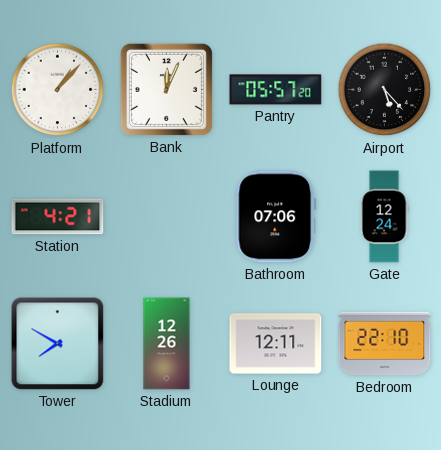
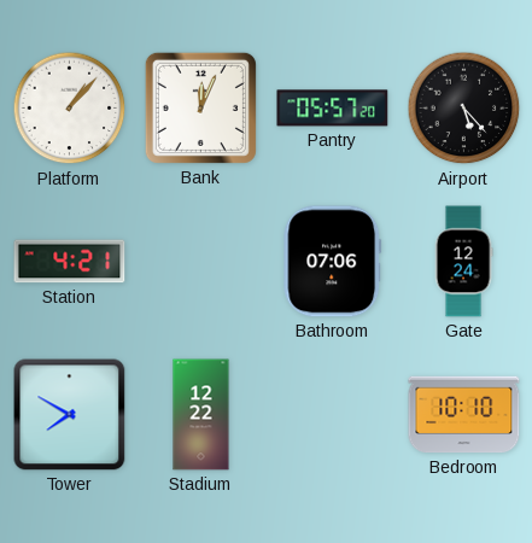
Stadium: 12:26 -> 12:22 (201, 415)
Lounge: 12:11 -> none (276, 344)
Bedroom: 22:10 -> 10:10 (464, 415)
